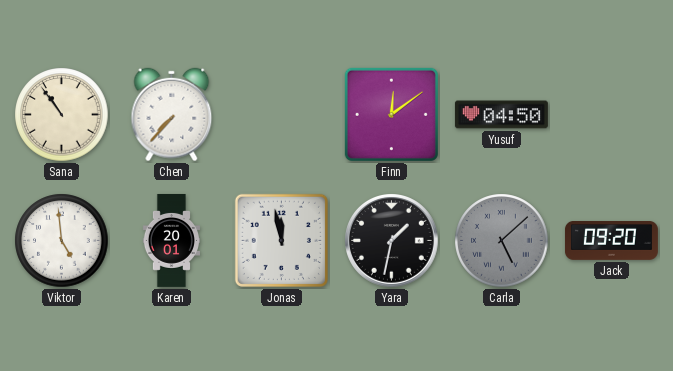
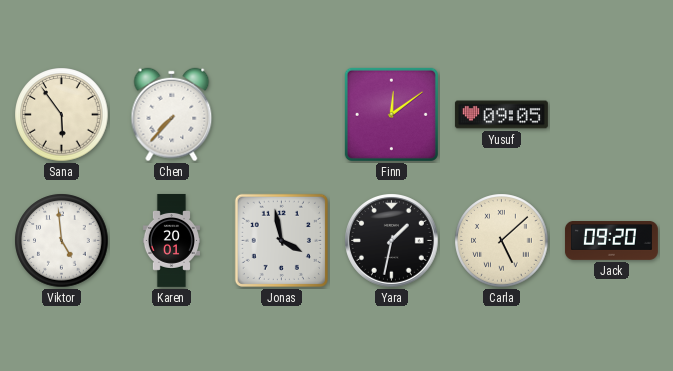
Sana: 10:54 -> 5:54 (62, 115)
Yusuf: 04:50 -> 09:05 (501, 115)
Jonas: 11:58 -> 3:58 (281, 240)
Carla dial: grey -> cream (502, 241)
